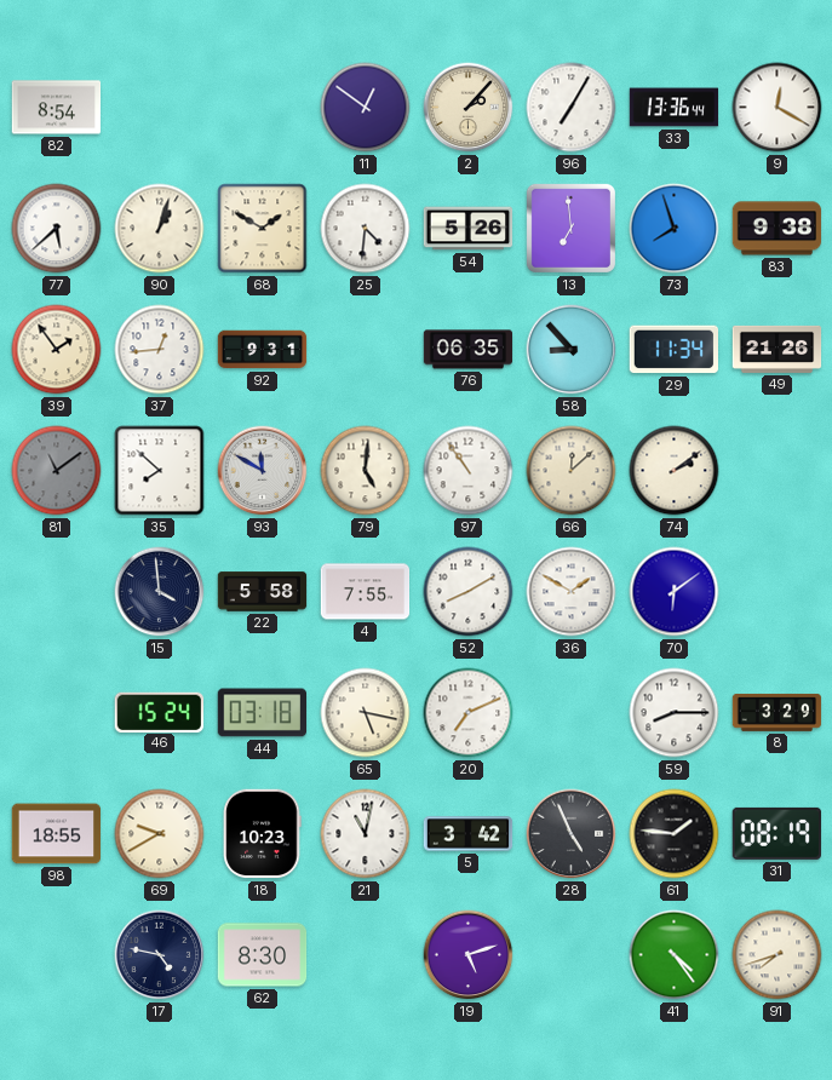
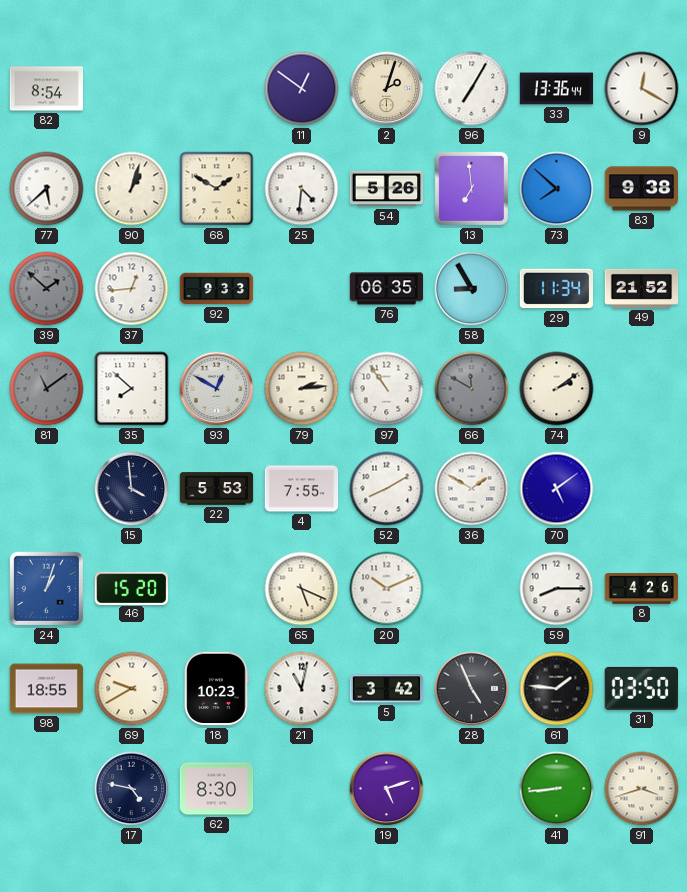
2: 2:07 -> 2:03 (387, 89)
73: 7:57 -> 7:52 (557, 189)
39: 1:54 -> 1:52 (47, 289)
39 dial: cream -> grey (47, 289)
92: 9:31 -> 9:33 (217, 289)
58: 8:53 -> 8:55 (472, 289)
49: 21:26 -> 21:52 (642, 288)
93: 11:50 -> 12:50 (217, 389)
79: 5:01 -> 2:14 (302, 389)
66: 12:08 -> 11:50 (472, 389)
66 dial: cream -> grey (472, 389)
22: 5:58 -> 5:53 (217, 489)
70: 6:09 -> 5:09 (557, 489)
24: none -> 1:03 (46, 588)
46: 15:24 -> 15:20 (131, 588)
44: 03:18 -> none (262, 713)
65: 5:17 -> 5:19 (302, 589)
20: 7:11 -> 10:11 (387, 589)
8: 3:29 -> 4:26 (642, 589)
31: 08:19 -> 03:50 (641, 688)
41: 4:24 -> 8:44 (557, 789)
91: 7:42 -> 3:42 (642, 789)
